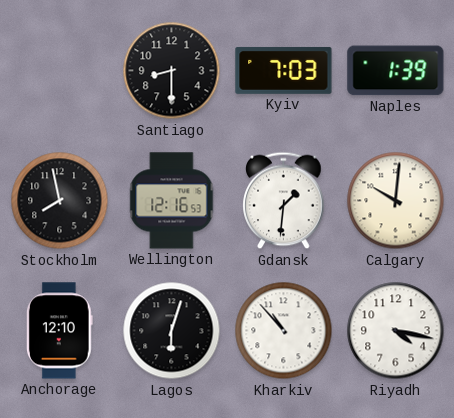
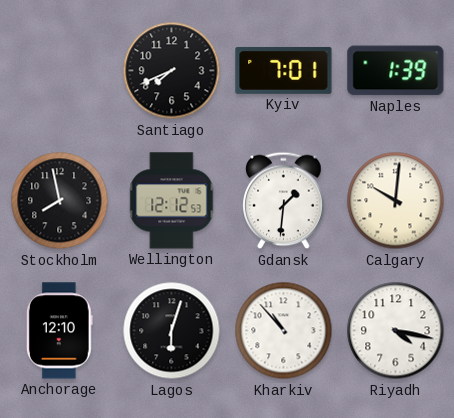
Santiago: 8:30 -> 7:41 (172, 71)
Kyiv: 7:03 -> 7:01 (284, 70)
Wellington: 12:16 -> 12:12 (172, 201)
